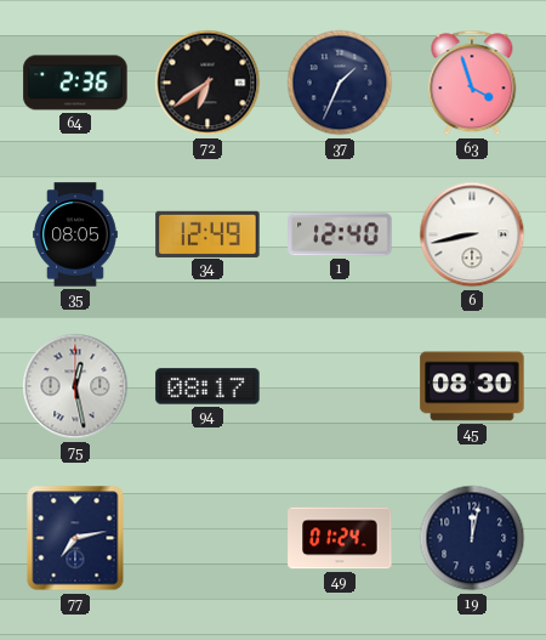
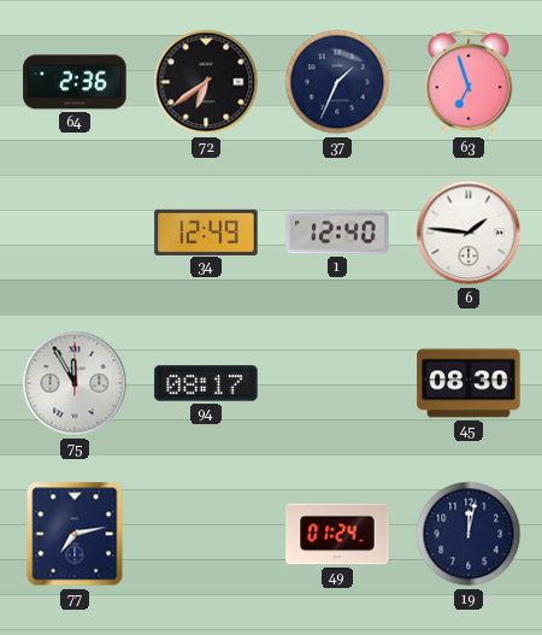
63: 3:57 -> 6:57 (469, 82)
35: 08:05 -> none (76, 234)
6: 8:43 -> 1:46 (469, 233)
75: 12:28 -> 11:55 (75, 383)
